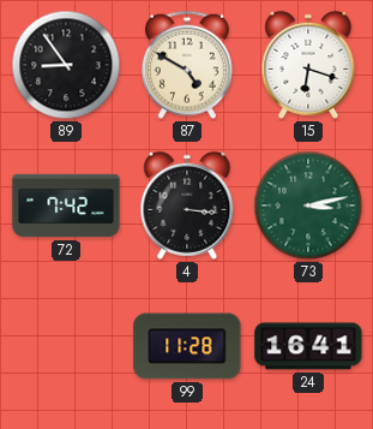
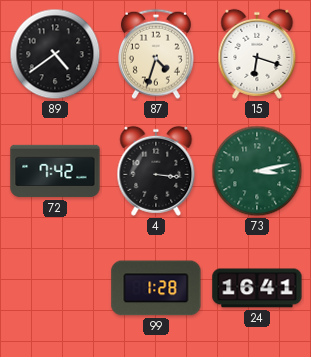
89: 8:54 -> 4:39 (55, 54)
87: 4:50 -> 4:33 (156, 54)
99: 11:28 -> 1:28 (156, 288)
